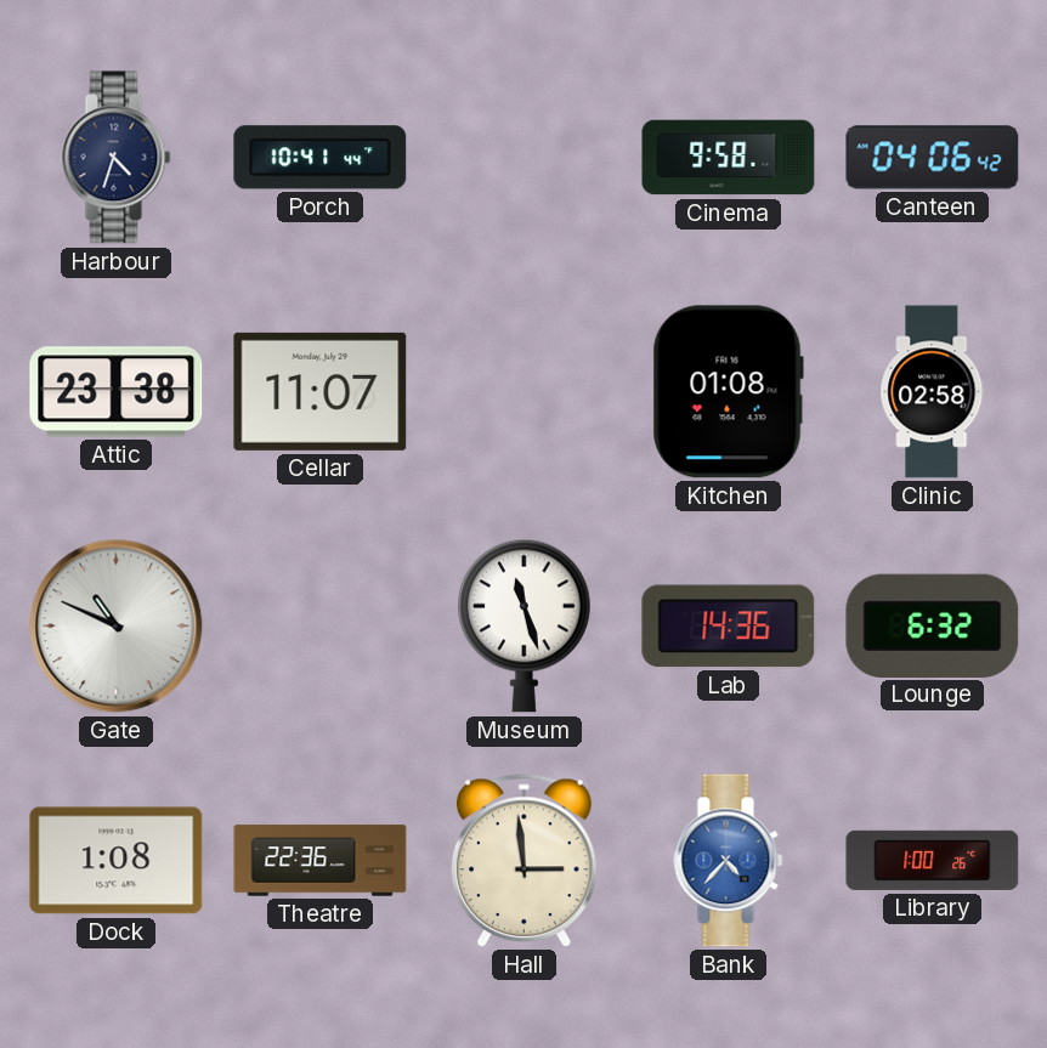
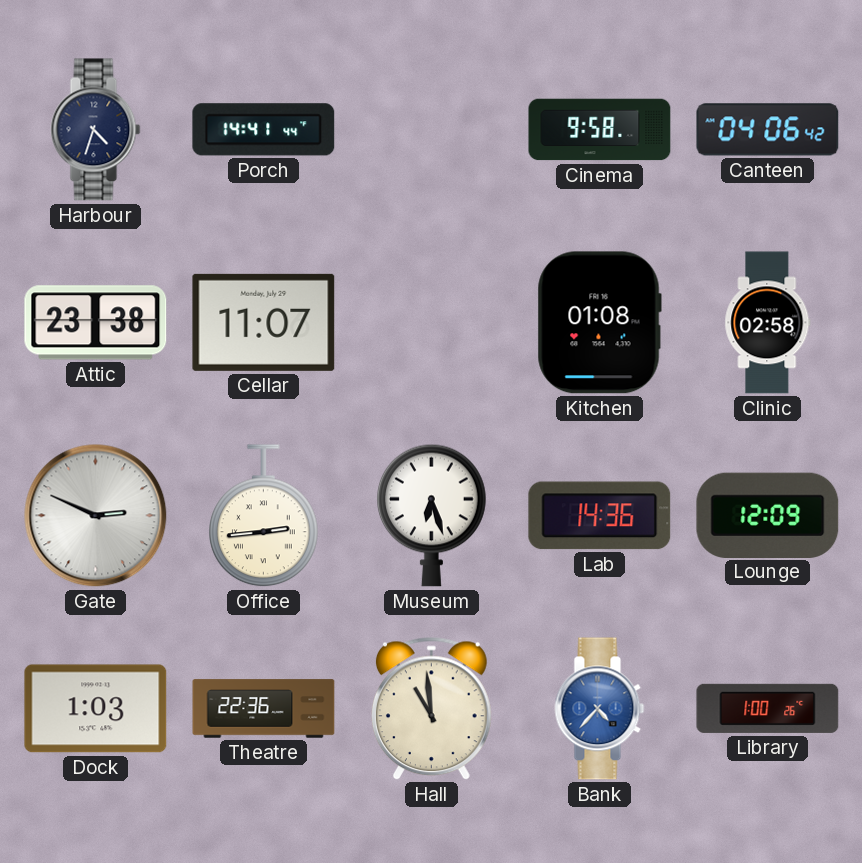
Porch: 10:41 -> 14:41 (264, 130)
Gate: 10:49 -> 2:49 (96, 516)
Office: none -> 2:44 (264, 516)
Museum: 11:27 -> 6:27 (432, 515)
Lounge: 6:32 -> 12:09 (768, 515)
Dock: 1:08 -> 1:03 (96, 709)
Hall: 2:59 -> 10:59 (431, 709)
